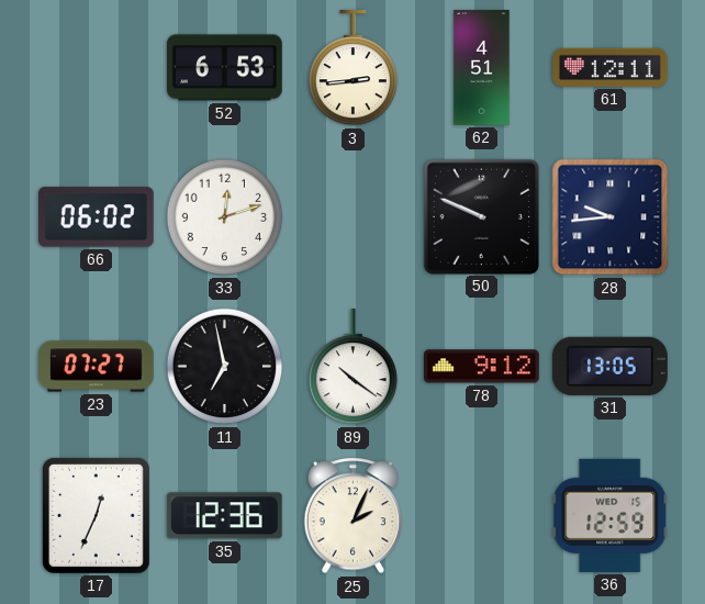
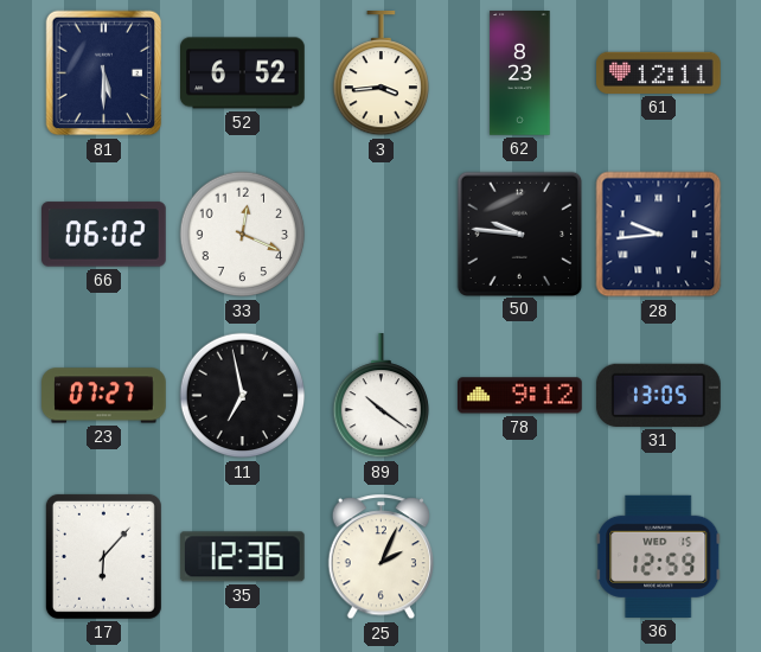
81: none -> 5:30 (104, 73)
52: 6:53 -> 6:52 (243, 73)
3: 2:44 -> 3:44 (380, 75)
62: 4:51 -> 8:23 (520, 73)
33: 12:12 -> 12:19 (243, 235)
50: 9:49 -> 9:46 (519, 234)
17: 12:34 -> 6:07 (103, 556)
